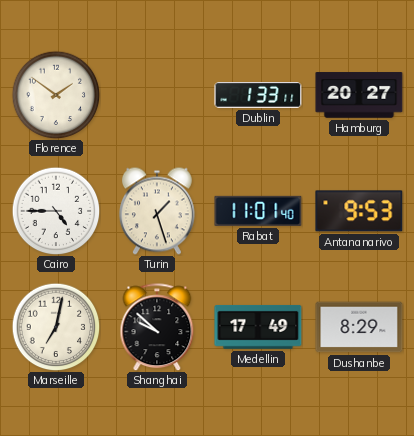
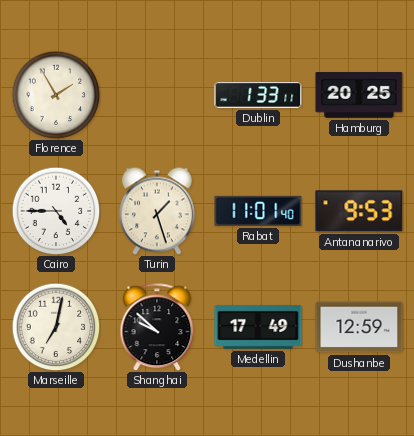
Florence: 1:51 -> 1:55 (56, 95)
Hamburg: 20:27 -> 20:25 (359, 95)
Dushanbe: 8:29 -> 12:59 (359, 327)
